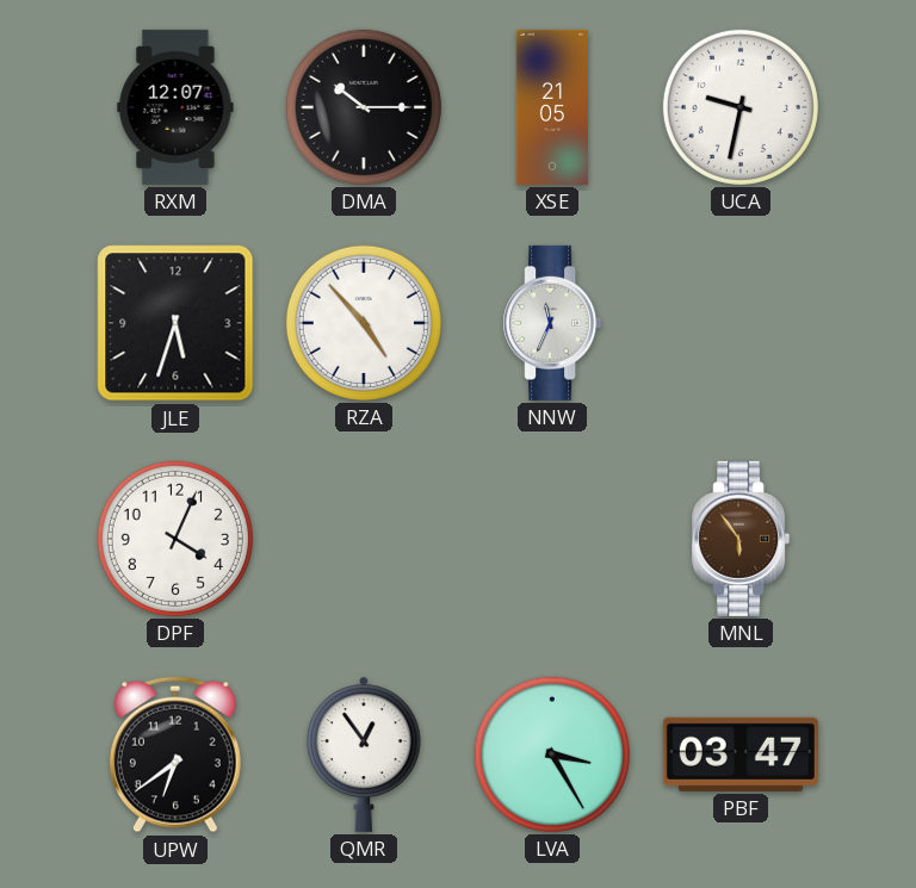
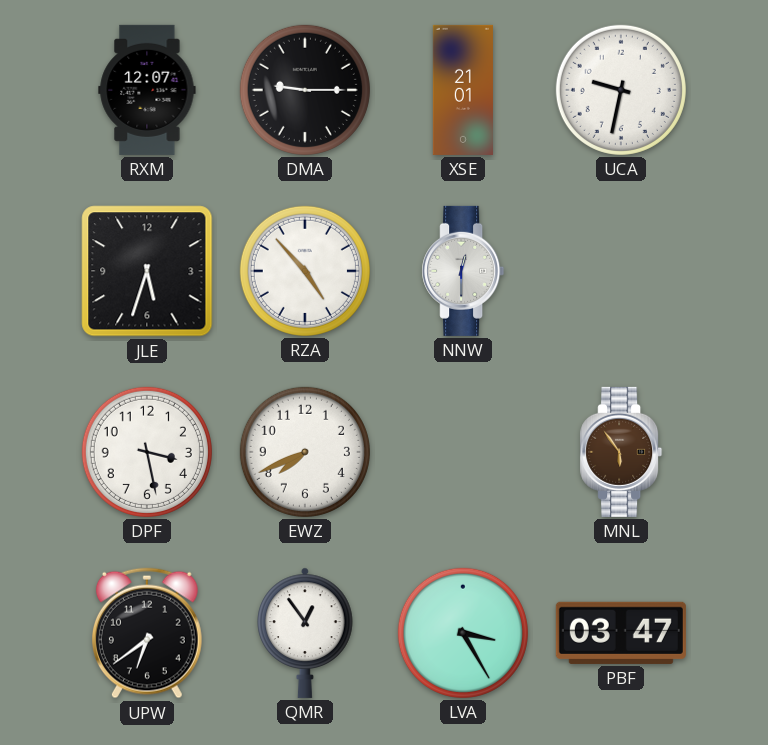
DMA: 10:15 -> 9:15 (305, 90)
XSE: 21:05 -> 21:01 (463, 90)
NNW: 11:34 -> 12:30 (463, 271)
DPF: 4:04 -> 3:28 (147, 452)
EWZ: none -> 7:41 (305, 452)
